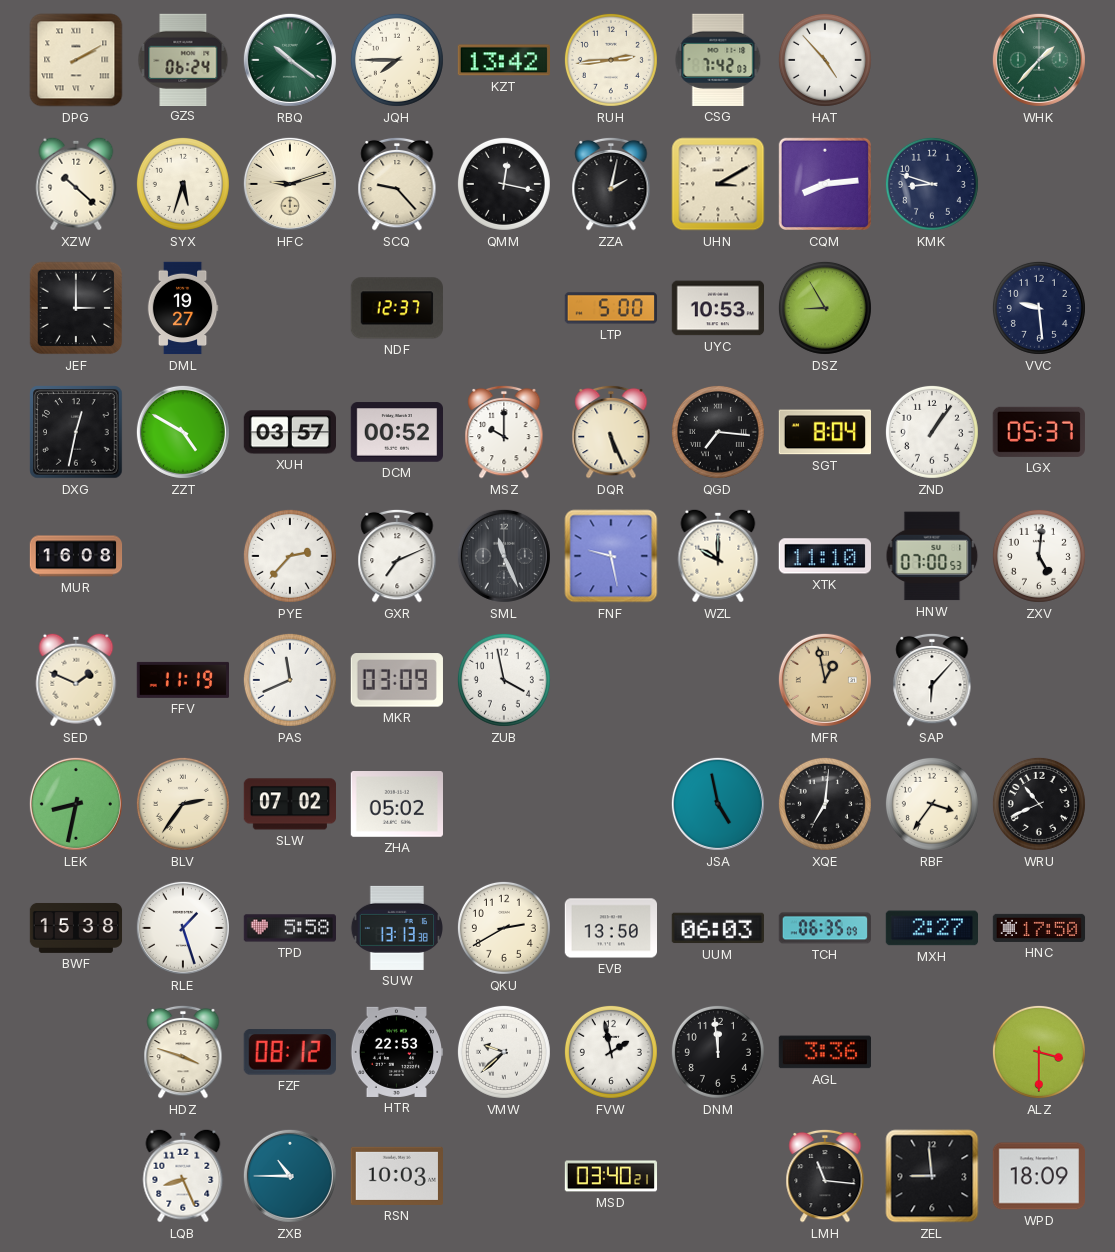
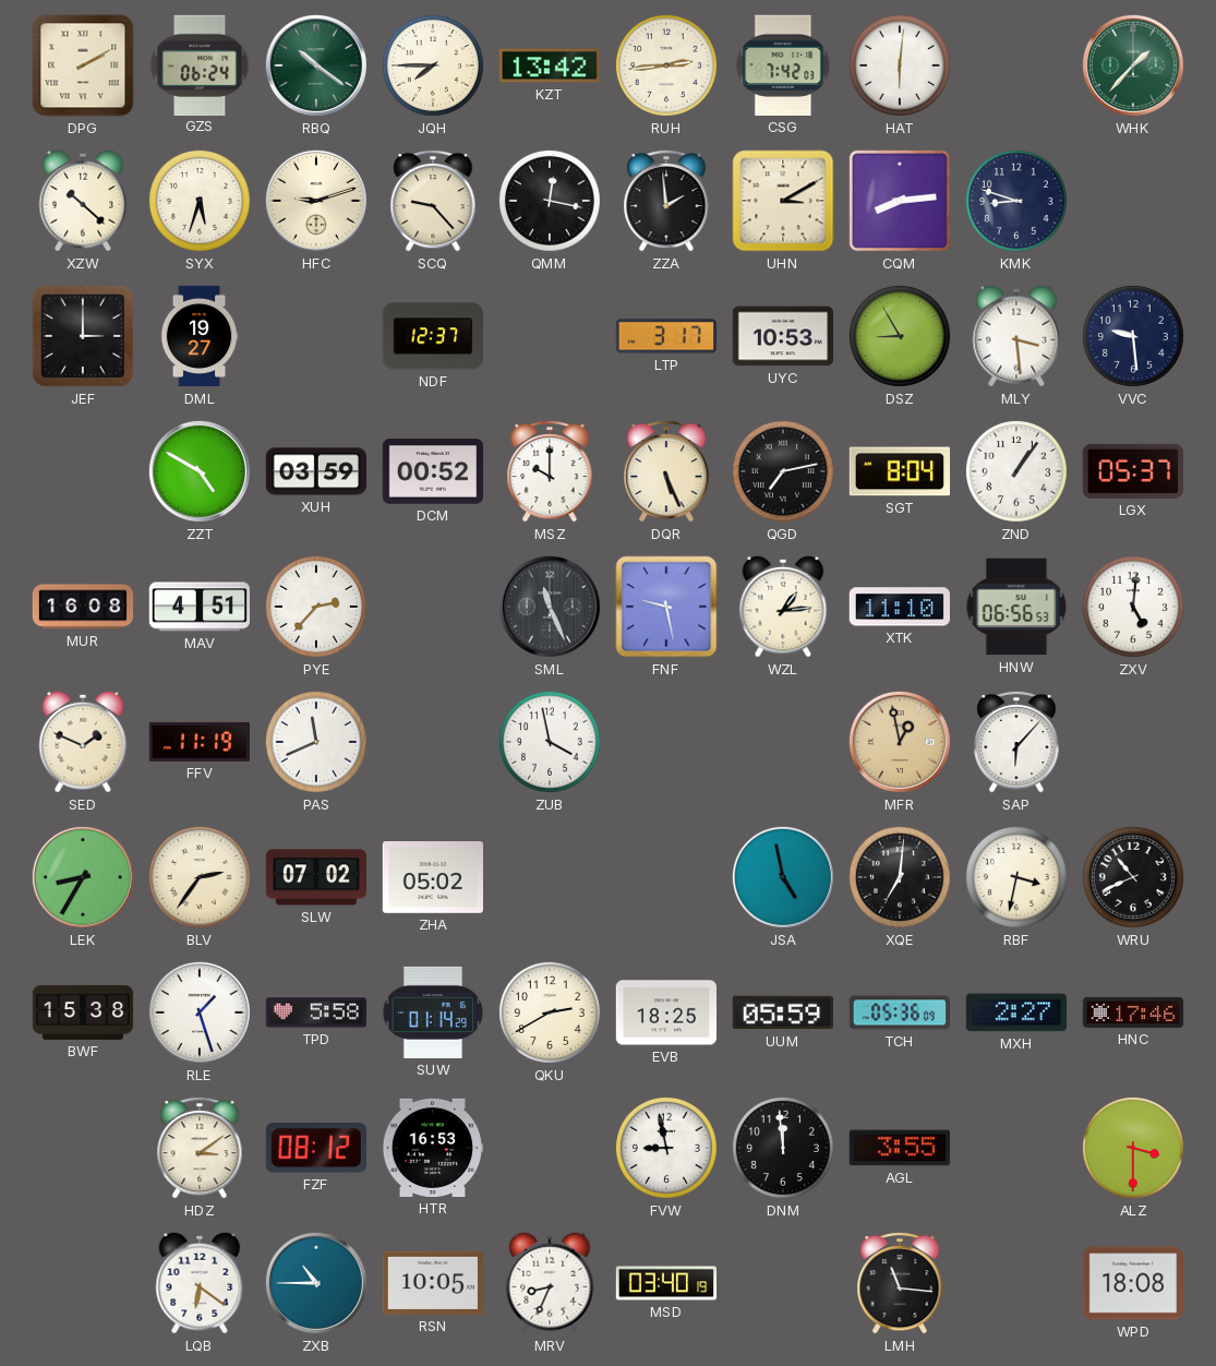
HAT: 4:53 -> 6:01 (900, 65)
ZZA: 2:02 -> 1:59 (666, 201)
LTP: 5:00 -> 3:17 (665, 336)
MLY: none -> 3:29 (1016, 336)
DXG: 12:32 -> none (76, 432)
XUH: 03:57 -> 03:59 (315, 471)
QGD: 7:16 -> 7:13 (783, 471)
MAV: none -> 4:51 (198, 607)
GXR: 7:11 -> none (397, 556)
WZL: 10:00 -> 1:14 (783, 607)
HNW: 07:00 -> 06:56 (1016, 607)
MKR: 03:09 -> none (397, 680)
LEK: 8:32 -> 8:35 (83, 877)
RBF: 3:36 -> 3:32 (1016, 877)
SUW: 13:13 -> 01:14 (432, 1012)
EVB: 13:50 -> 18:25 (665, 1012)
UUM: 06:03 -> 05:59 (783, 1012)
TCH: 06:35 -> 05:36 (899, 1012)
HNC: 17:50 -> 17:46 (1133, 1012)
HDZ: 3:48 -> 3:09 (200, 1148)
HTR: 22:53 -> 16:53 (432, 1148)
VMW: 9:38 -> none (504, 1052)
FVW: 1:58 -> 8:58 (666, 1148)
AGL: 3:36 -> 3:55 (900, 1148)
LQB: 8:26 -> 6:21 (200, 1283)
RSN: 10:03 -> 10:05 (432, 1283)
MRV: none -> 8:34 (550, 1283)
MSD: 03:40:21 -> 03:40:19 (666, 1283)
ZEL: 8:59 -> none (932, 1176)
WPD: 18:09 -> 18:08 (1132, 1283)
